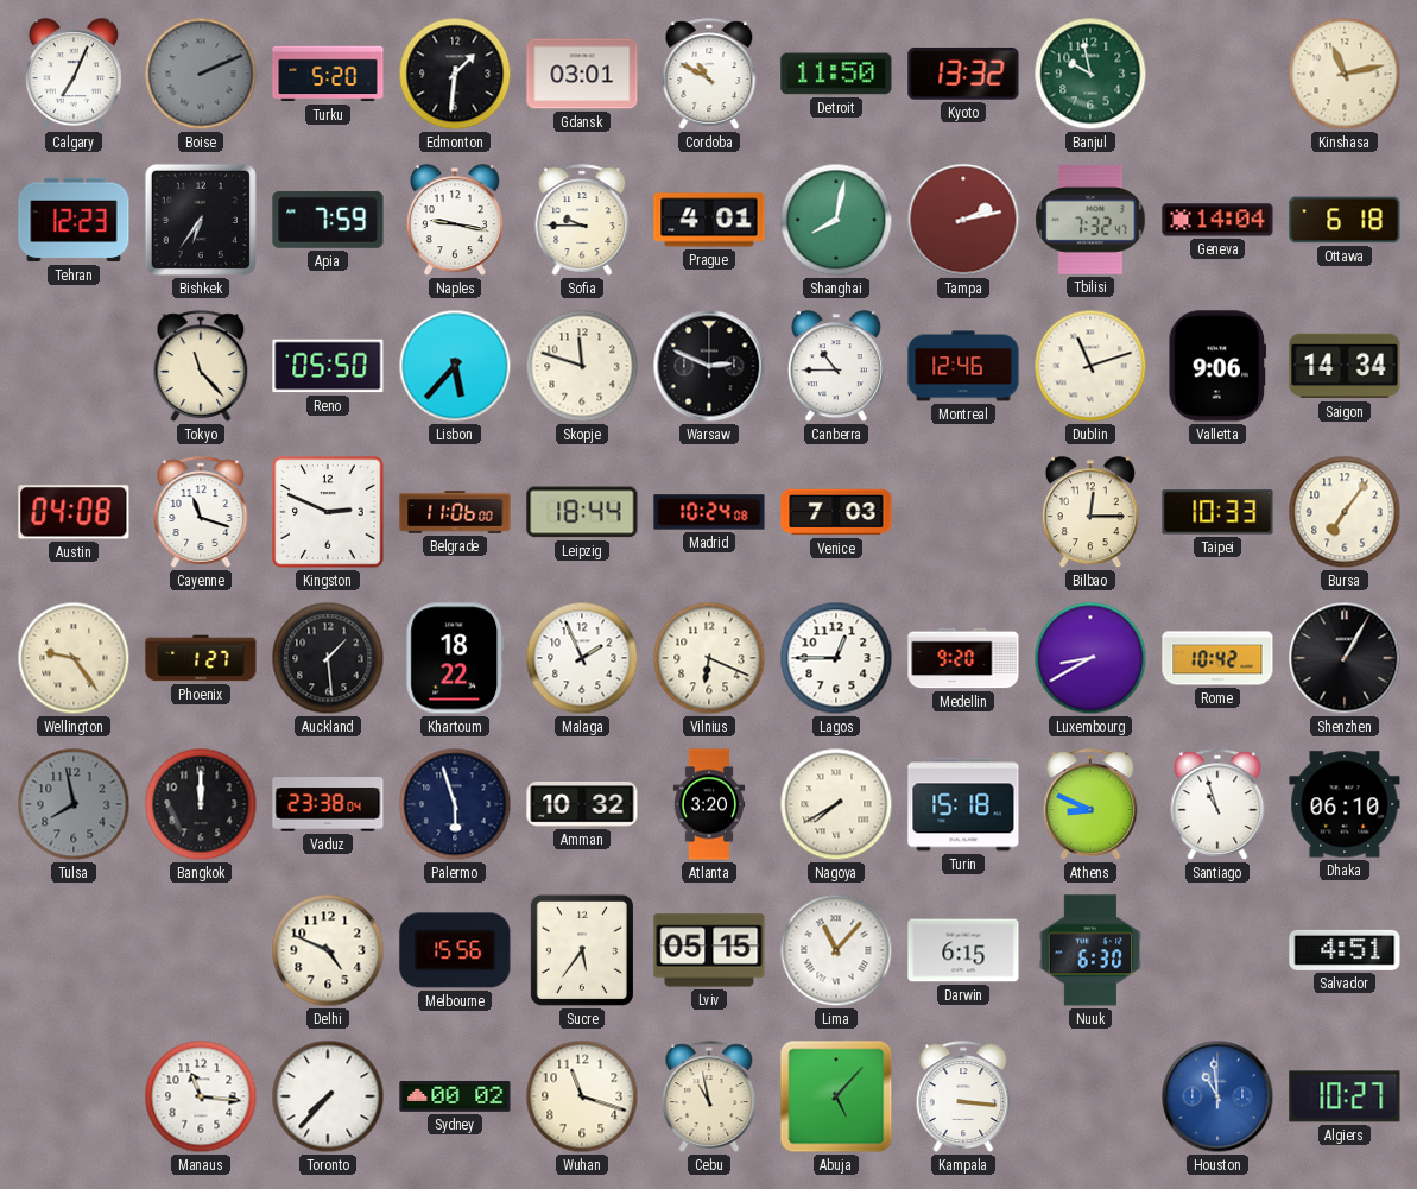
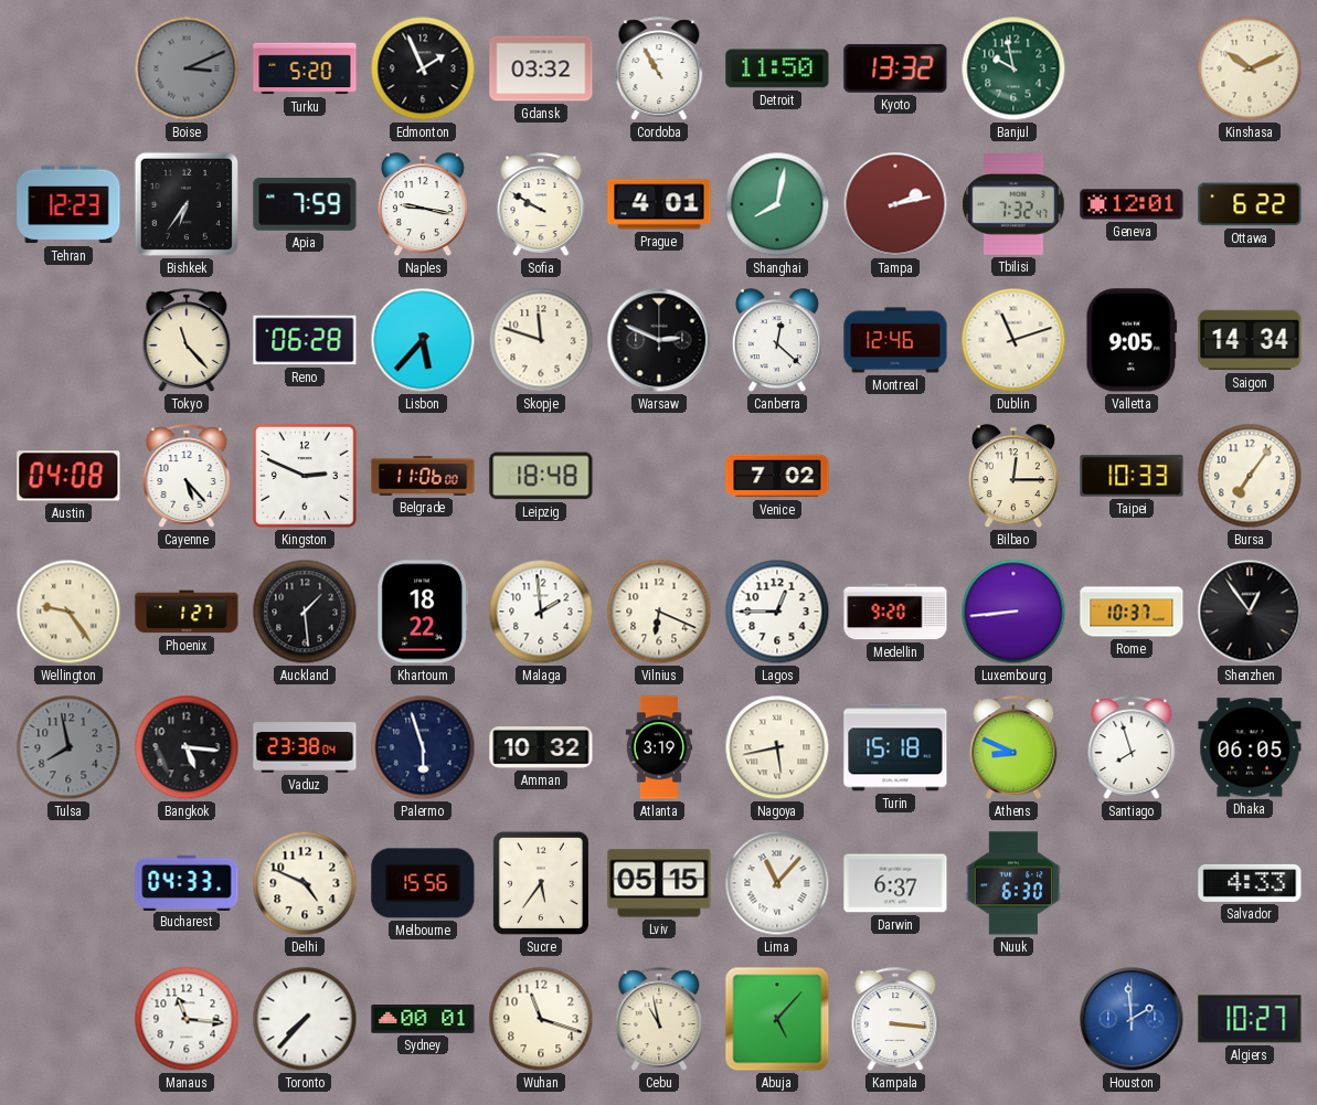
Calgary: 7:04 -> none (74, 75)
Boise: 2:11 -> 3:11 (187, 68)
Edmonton: 1:31 -> 1:56 (423, 68)
Gdansk: 03:01 -> 03:32 (541, 68)
Cordoba: 10:50 -> 10:55 (659, 68)
Kinshasa: 11:13 -> 10:11 (1250, 68)
Sofia: 9:45 -> 9:50 (541, 204)
Geneva: 14:04 -> 12:01 (1132, 204)
Ottawa: 6:18 -> 6:22 (1250, 204)
Reno: 05:50 -> 06:28 (305, 340)
Canberra: 10:45 -> 12:22 (777, 341)
Valletta: 9:06 -> 9:05 (1132, 340)
Cayenne: 11:18 -> 5:23 (187, 476)
Leipzig: 18:44 -> 18:48 (541, 476)
Madrid: 10:24 -> none (709, 512)
Venice: 7:03 -> 7:02 (777, 476)
Malaga: 1:56 -> 1:59 (541, 612)
Luxembourg: 8:40 -> 8:44 (1013, 612)
Rome: 10:42 -> 10:37 (1132, 612)
Shenzhen: 1:05 -> 12:54 (1250, 612)
Bangkok: 12:00 -> 5:16 (187, 747)
Atlanta: 3:20 -> 3:19 (659, 747)
Nagoya: 7:40 -> 5:43 (777, 747)
Santiago: 10:57 -> 7:57 (1132, 747)
Dhaka: 06:10 -> 06:05 (1250, 747)
Bucharest: none -> 04:33 (187, 882)
Darwin: 6:15 -> 6:37 (895, 883)
Salvador: 4:51 -> 4:33 (1250, 883)
Sydney: 00:02 -> 00:01 (423, 1020)
Houston: 10:59 -> 1:59 (1132, 1019)
